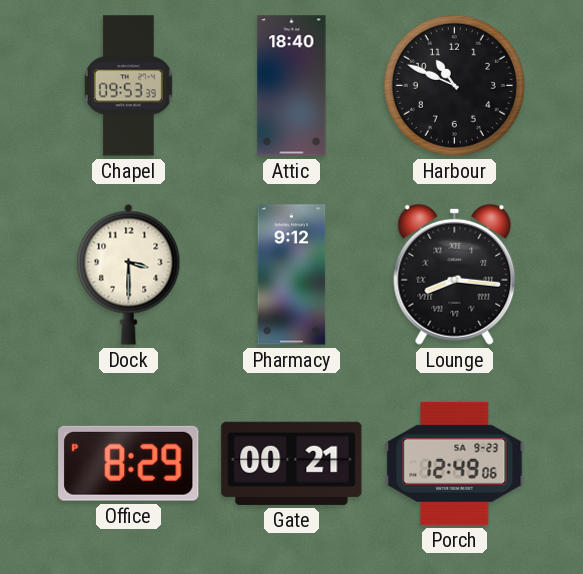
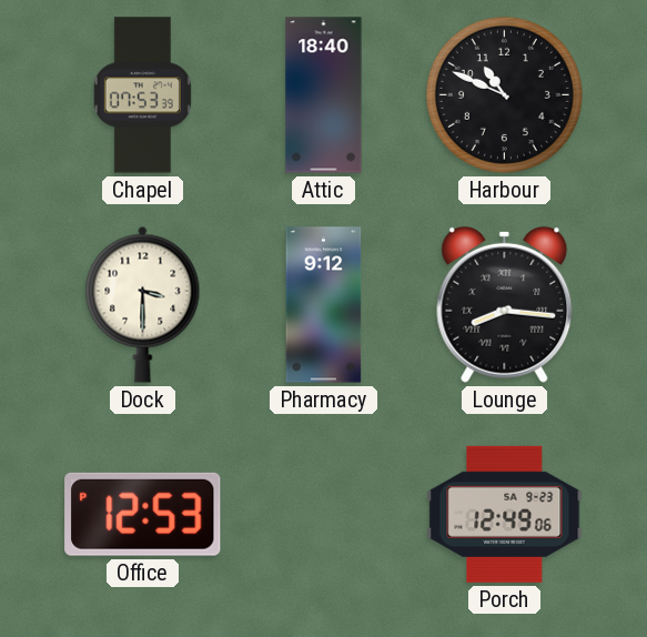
Chapel: 09:53 -> 07:53 (142, 95)
Office: 8:29 -> 12:53 (143, 514)
Gate: 00:21 -> none (292, 463)
